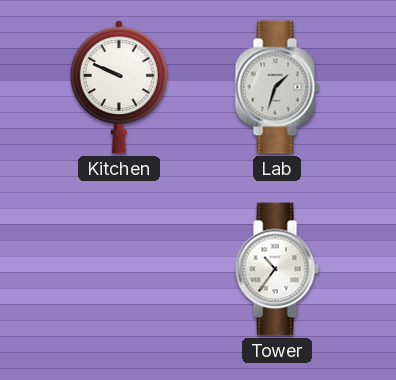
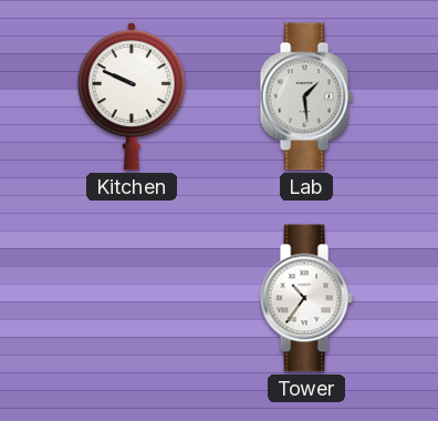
Lab: 1:33 -> 1:29 (306, 96)
